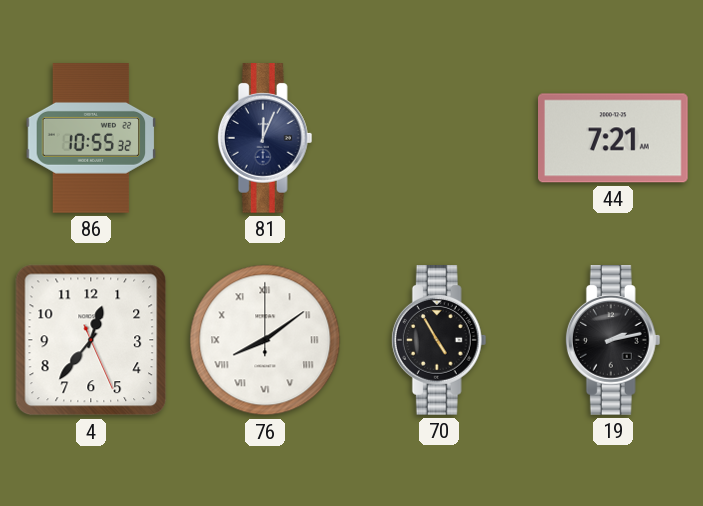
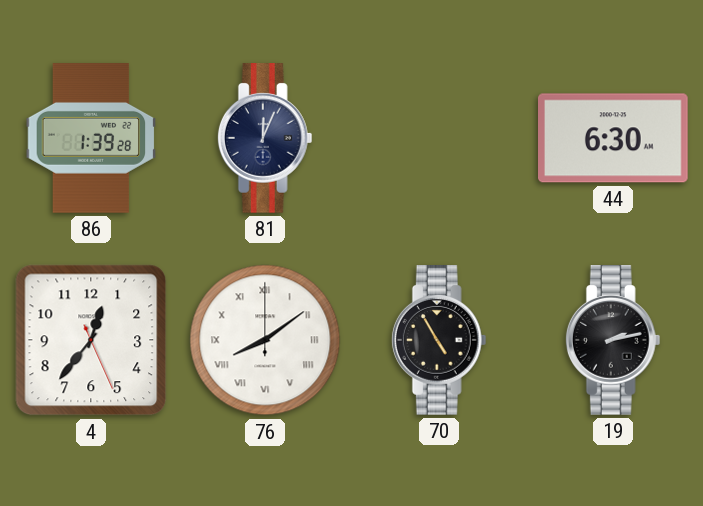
86: 10:55 -> 1:39 (91, 138)
44: 7:21 -> 6:30 (614, 138)
